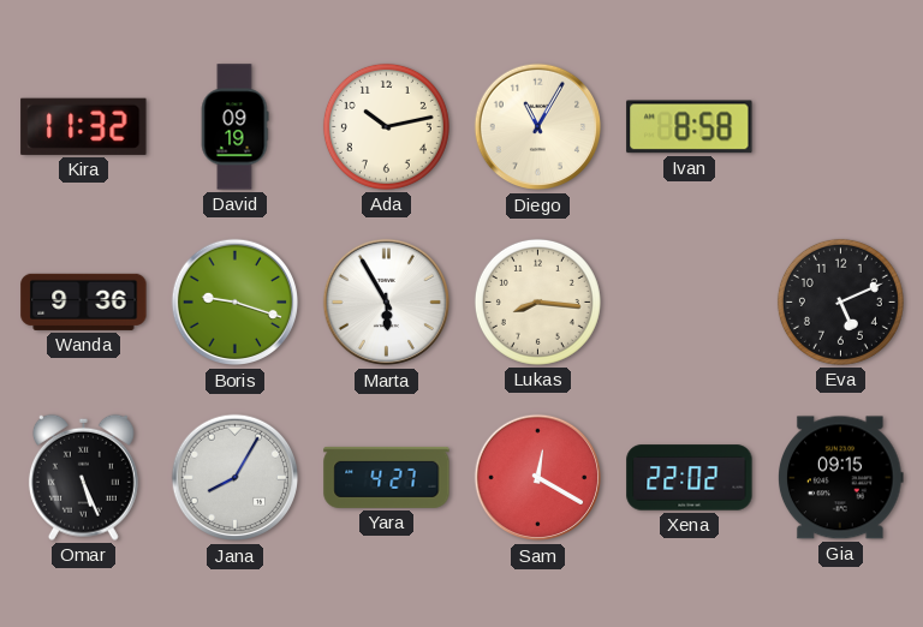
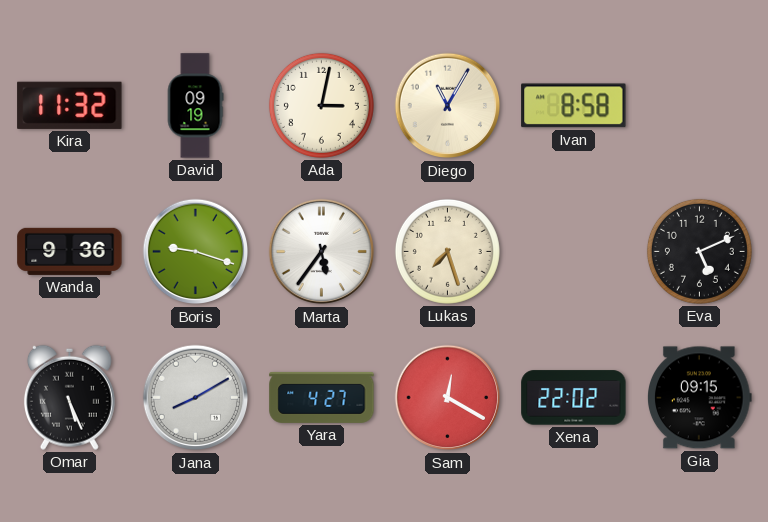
Ada: 10:13 -> 3:02 (321, 105)
Marta: 5:55 -> 5:36 (322, 252)
Lukas: 8:16 -> 7:27 (447, 251)
Jana: 8:05 -> 8:10 (196, 398)
